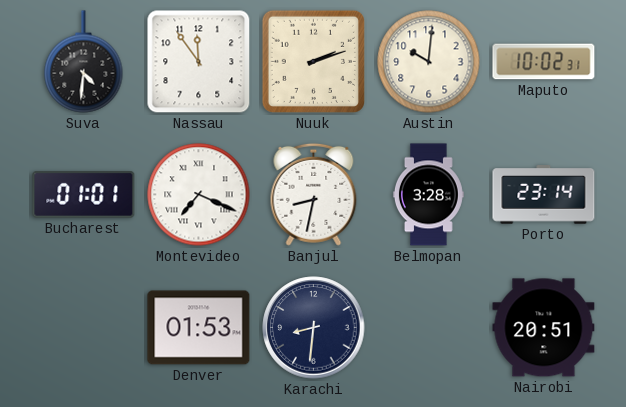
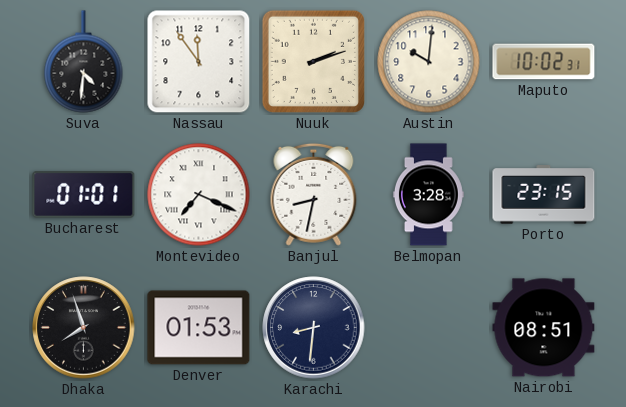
Porto: 23:14 -> 23:15 (544, 195)
Dhaka: none -> 7:57 (84, 328)
Nairobi: 20:51 -> 08:51 (544, 328)
